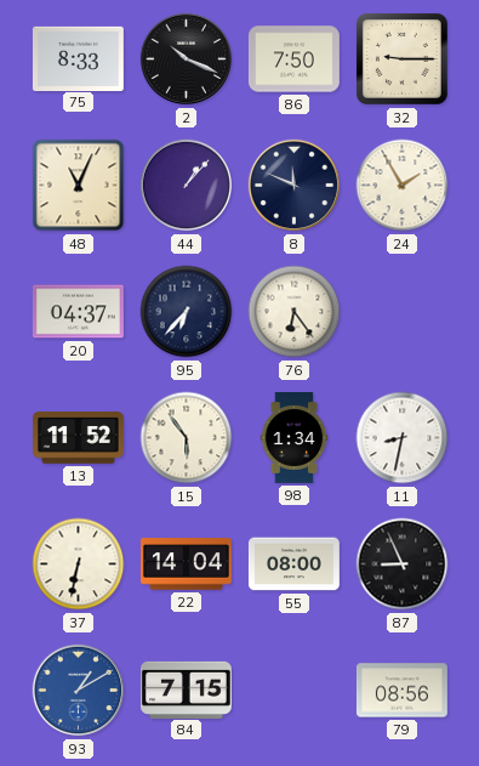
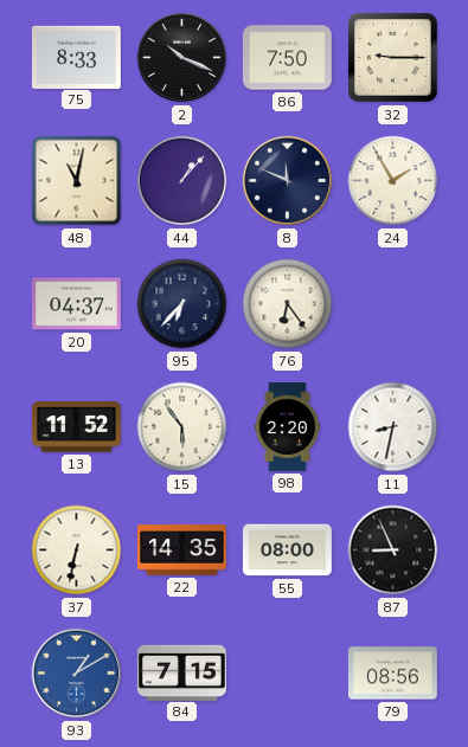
48: 11:04 -> 11:02 (77, 181)
98: 1:34 -> 2:20 (288, 427)
22: 14:04 -> 14:35 (181, 550)
